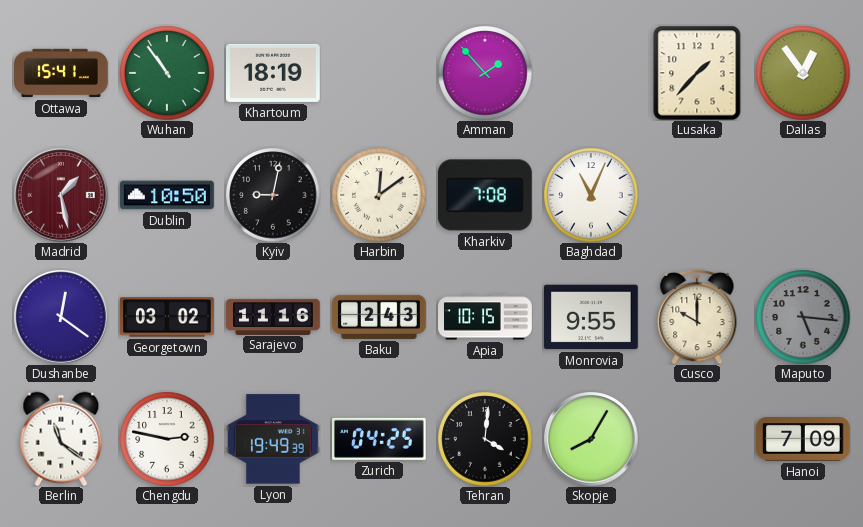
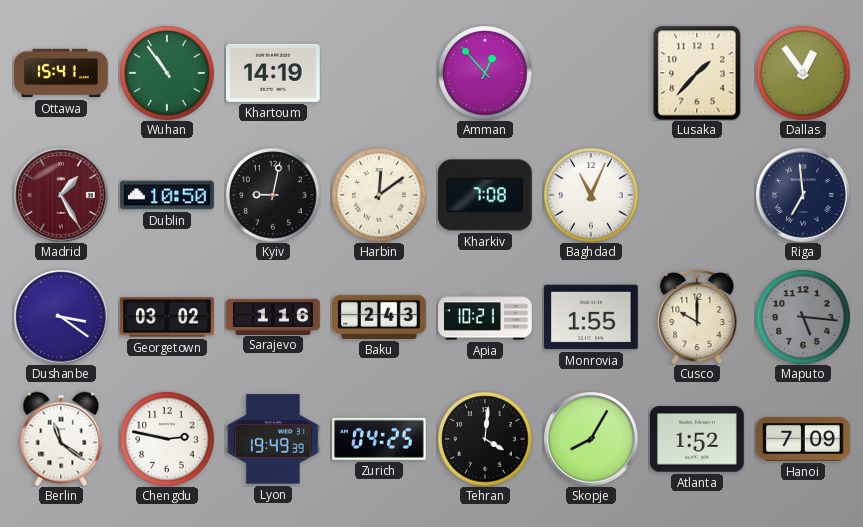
Khartoum: 18:19 -> 14:19 (274, 73)
Amman: 1:53 -> 12:53 (485, 73)
Madrid: 1:28 -> 1:25 (61, 195)
Riga: none -> 6:59 (803, 195)
Dushanbe: 12:21 -> 3:21 (61, 317)
Sarajevo: 11:16 -> 1:16 (273, 316)
Apia: 10:15 -> 10:21 (485, 317)
Monrovia: 9:55 -> 1:55 (592, 317)
Atlanta: none -> 1:52 (698, 439)
